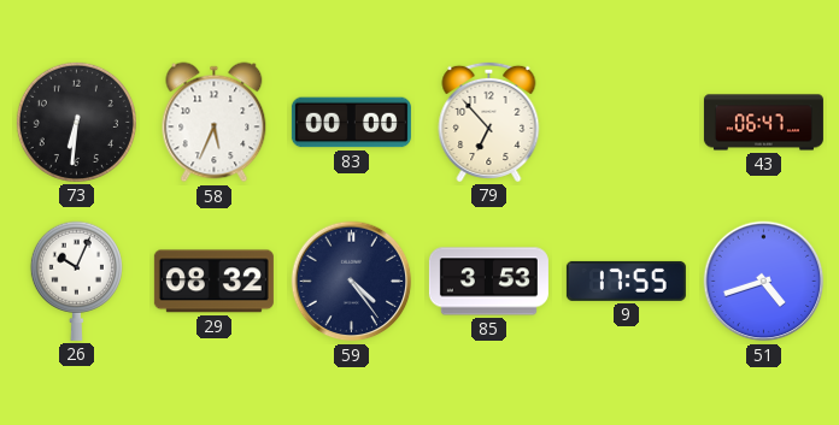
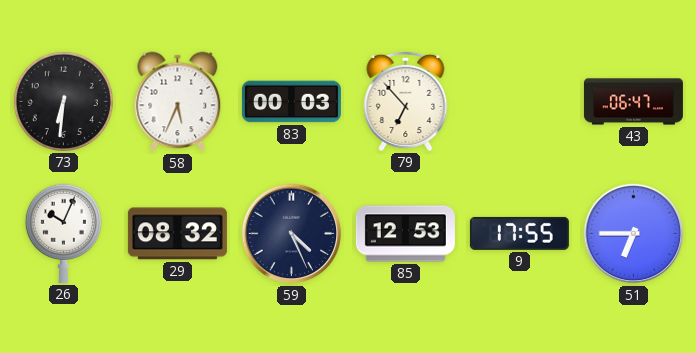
83: 00:00 -> 00:03 (291, 102)
59: 4:24 -> 4:26 (292, 234)
85: 3:53 -> 12:53 (405, 234)
51: 4:42 -> 6:45 (634, 234)
